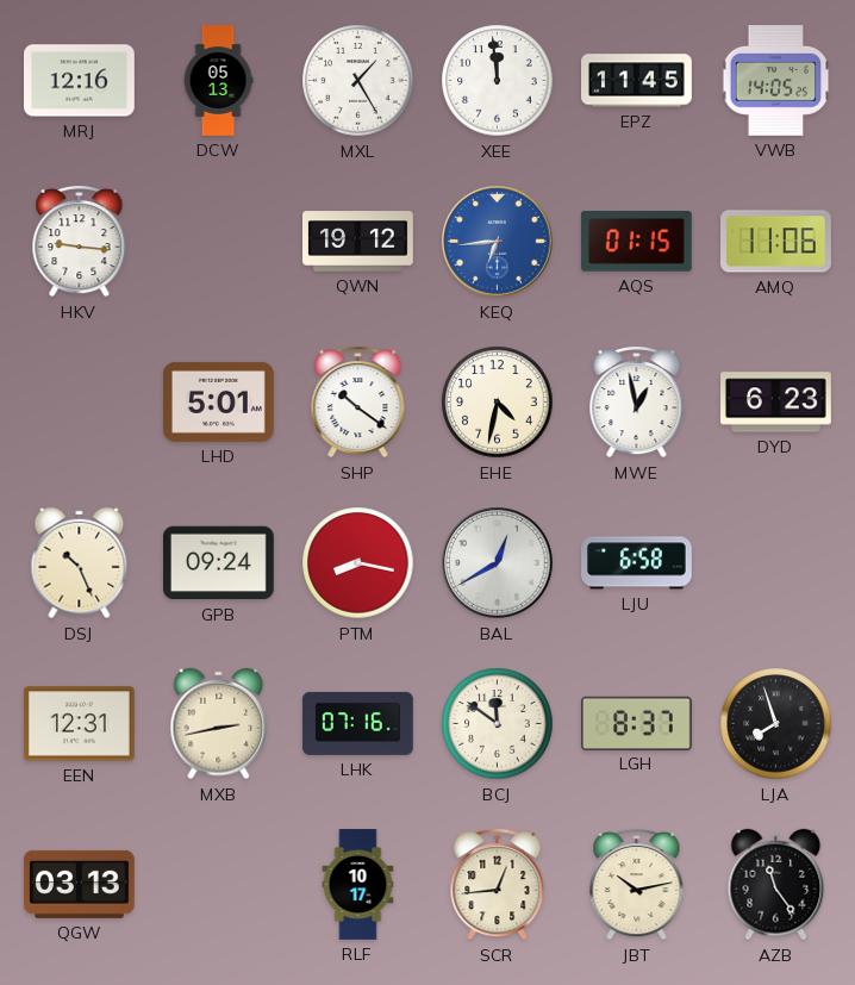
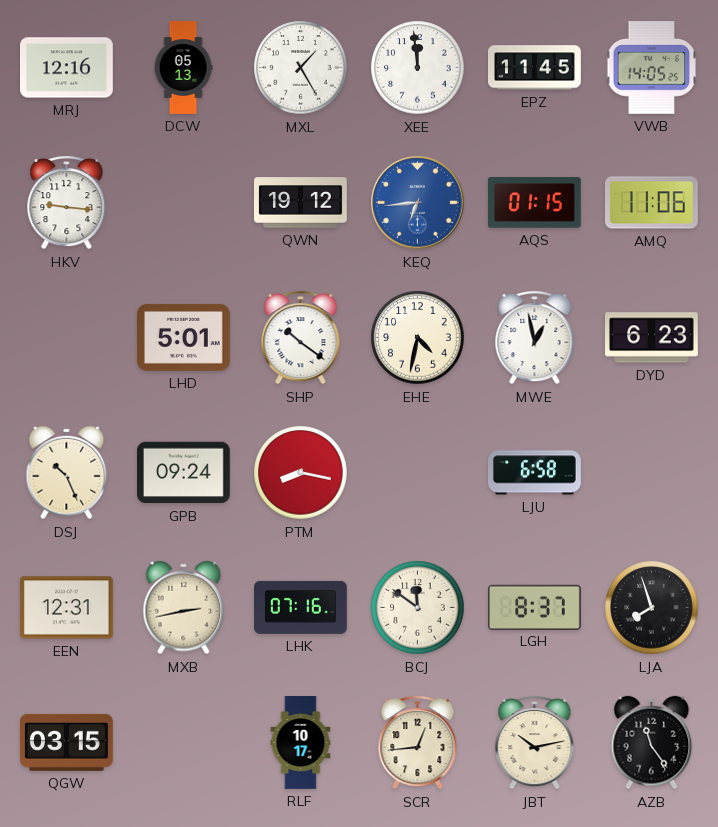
BAL: 12:40 -> none (498, 563)
QGW: 03:13 -> 03:15 (66, 742)
